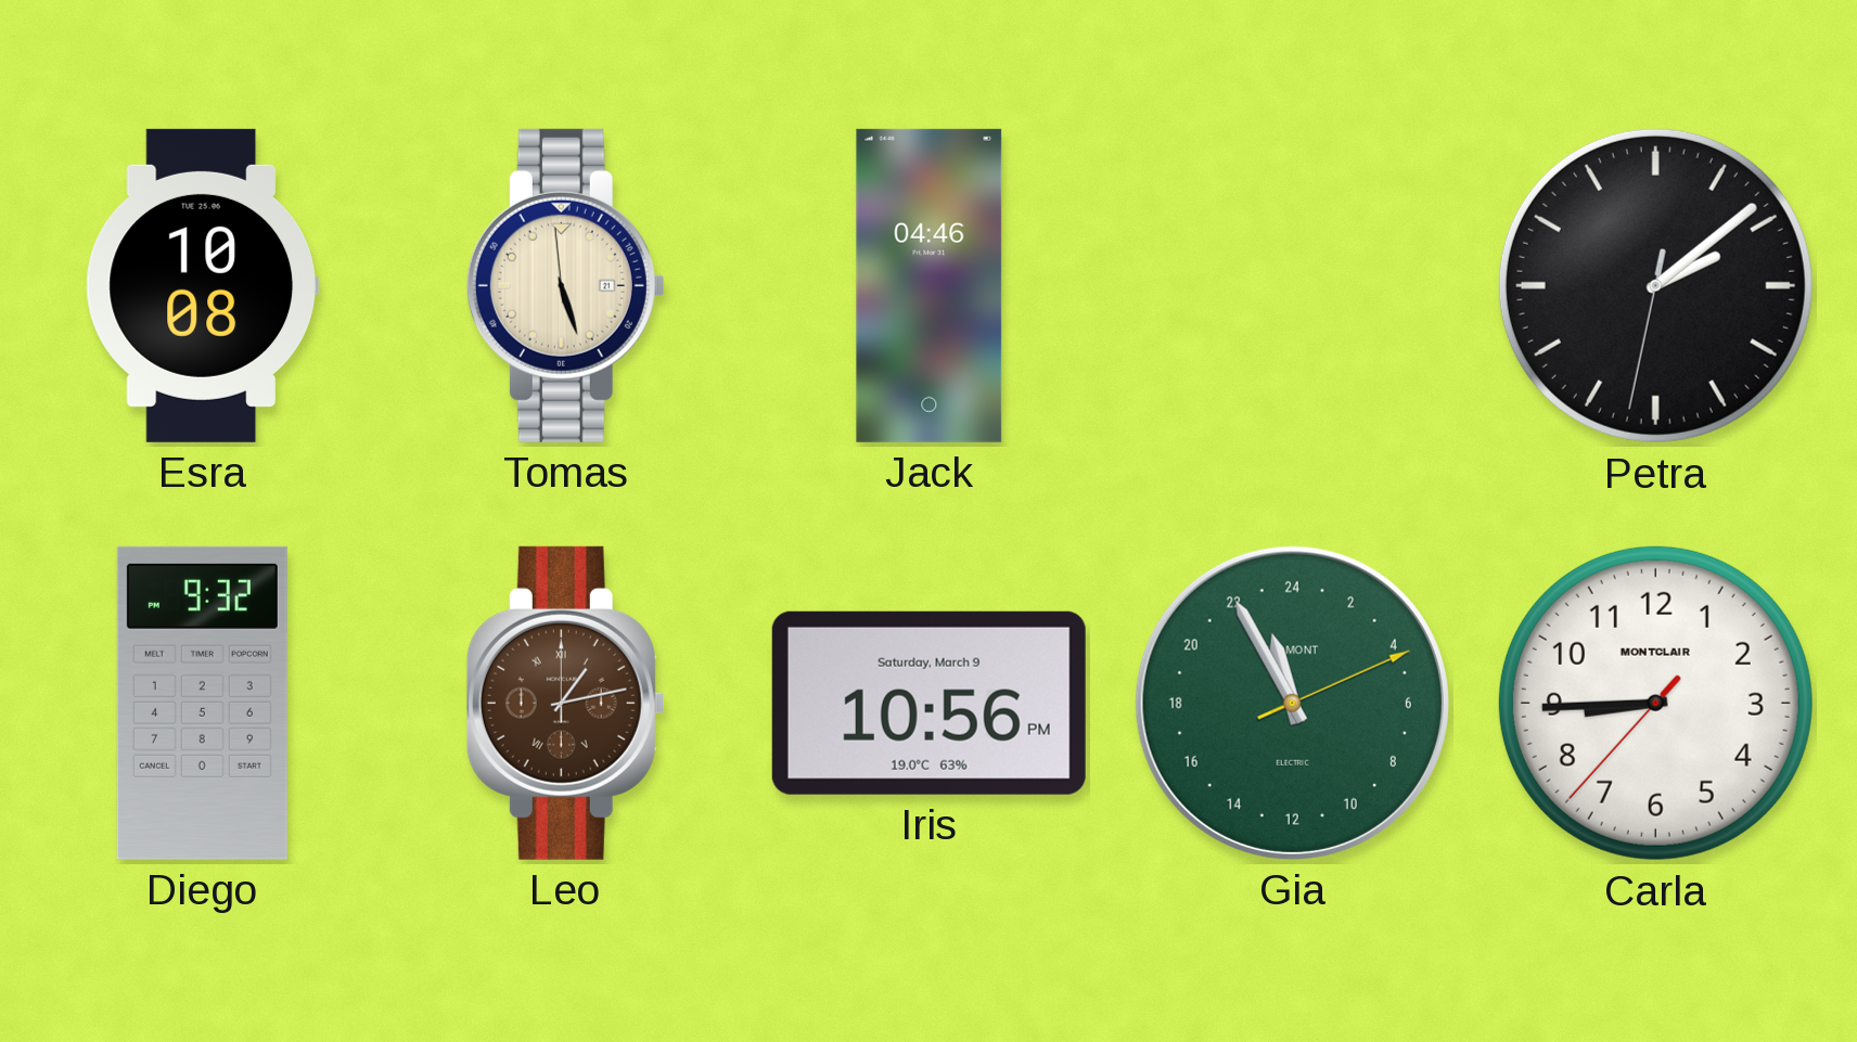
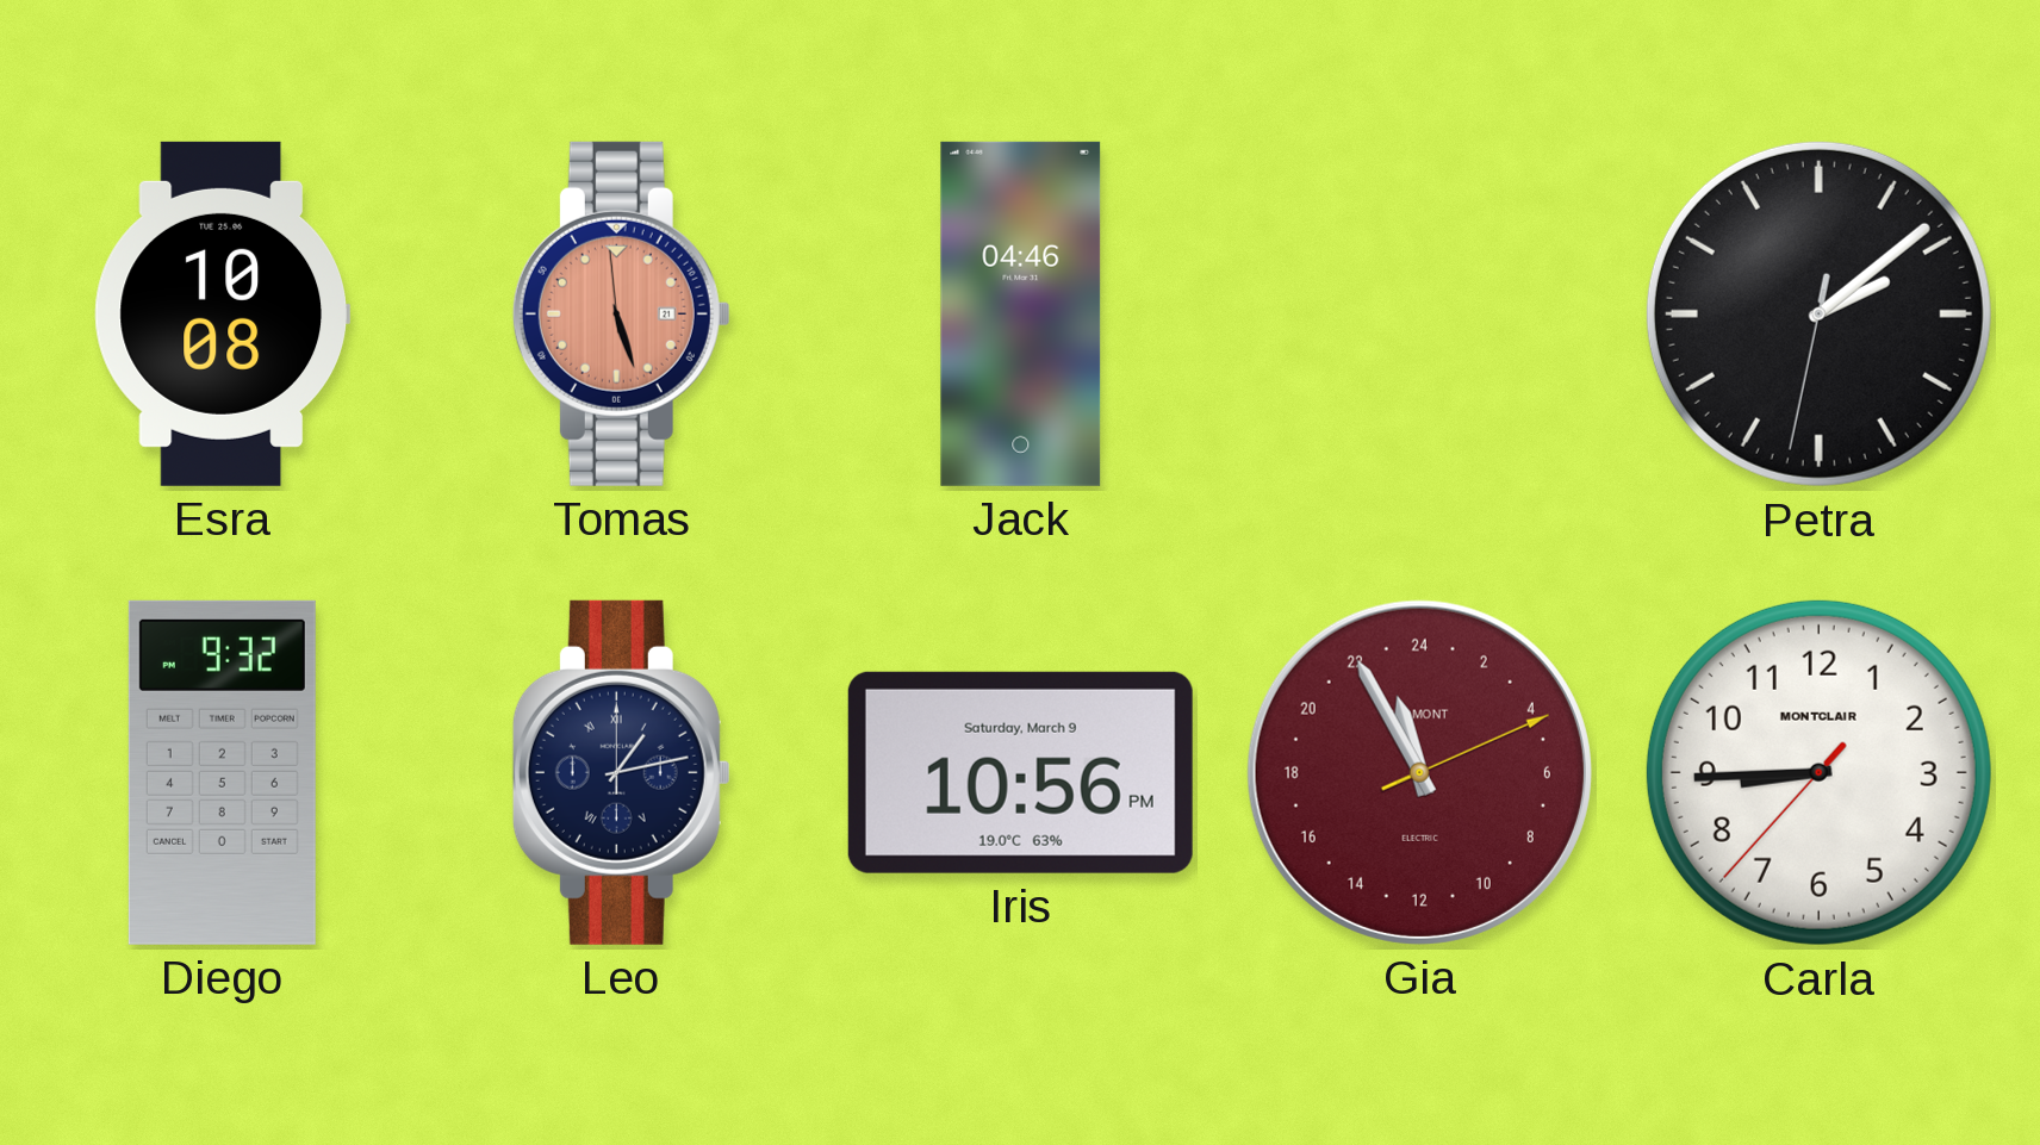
Tomas dial: cream -> salmon (621, 313)
Leo dial: brown -> navy (621, 772)
Gia dial: green -> burgundy (1419, 772)
